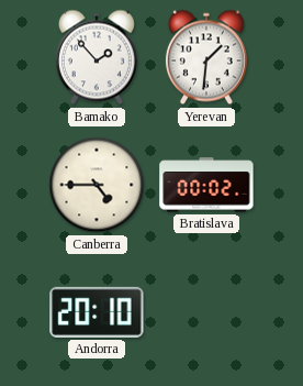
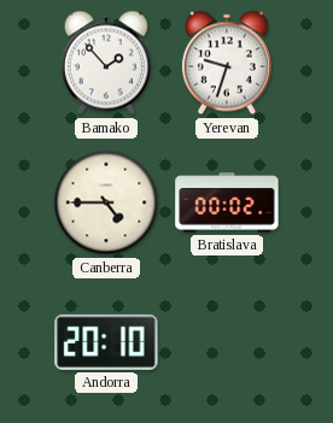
Yerevan: 1:31 -> 9:33 (227, 63)
